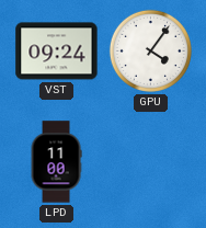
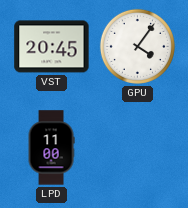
VST: 09:24 -> 20:45 (52, 47)
